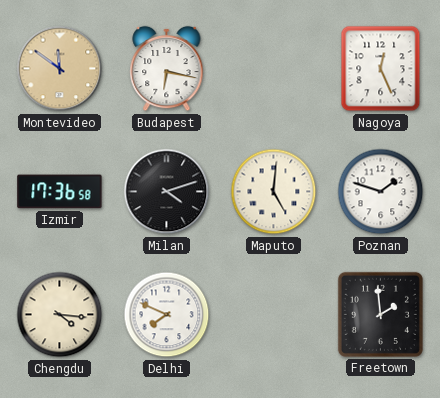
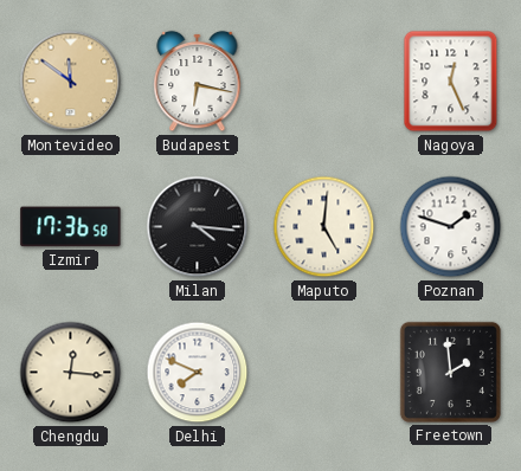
Milan: 4:12 -> 4:16 (198, 227)
Chengdu: 4:16 -> 12:16 (71, 373)
